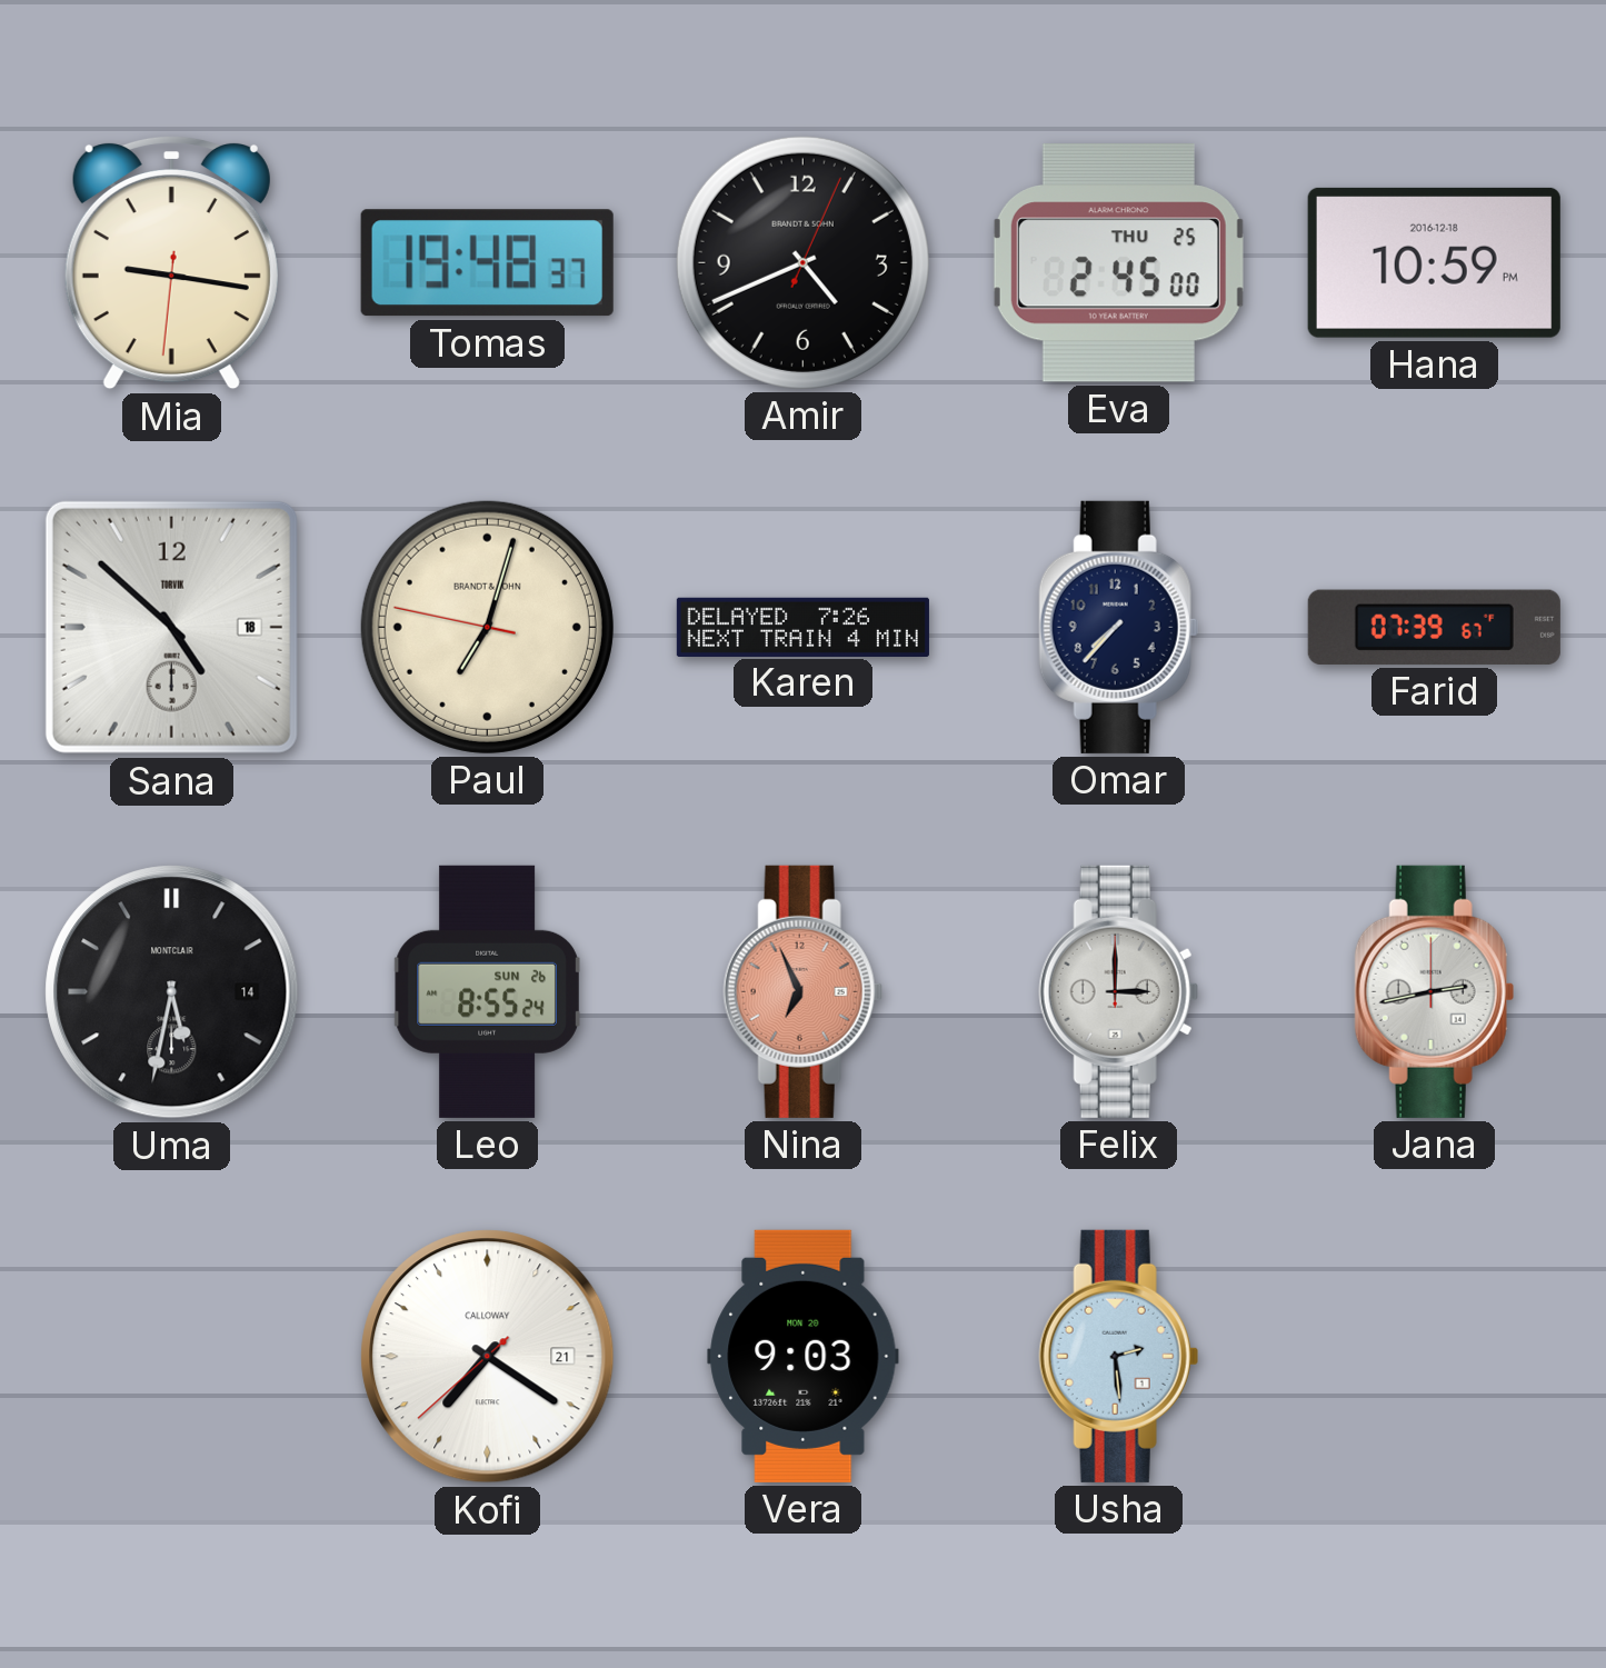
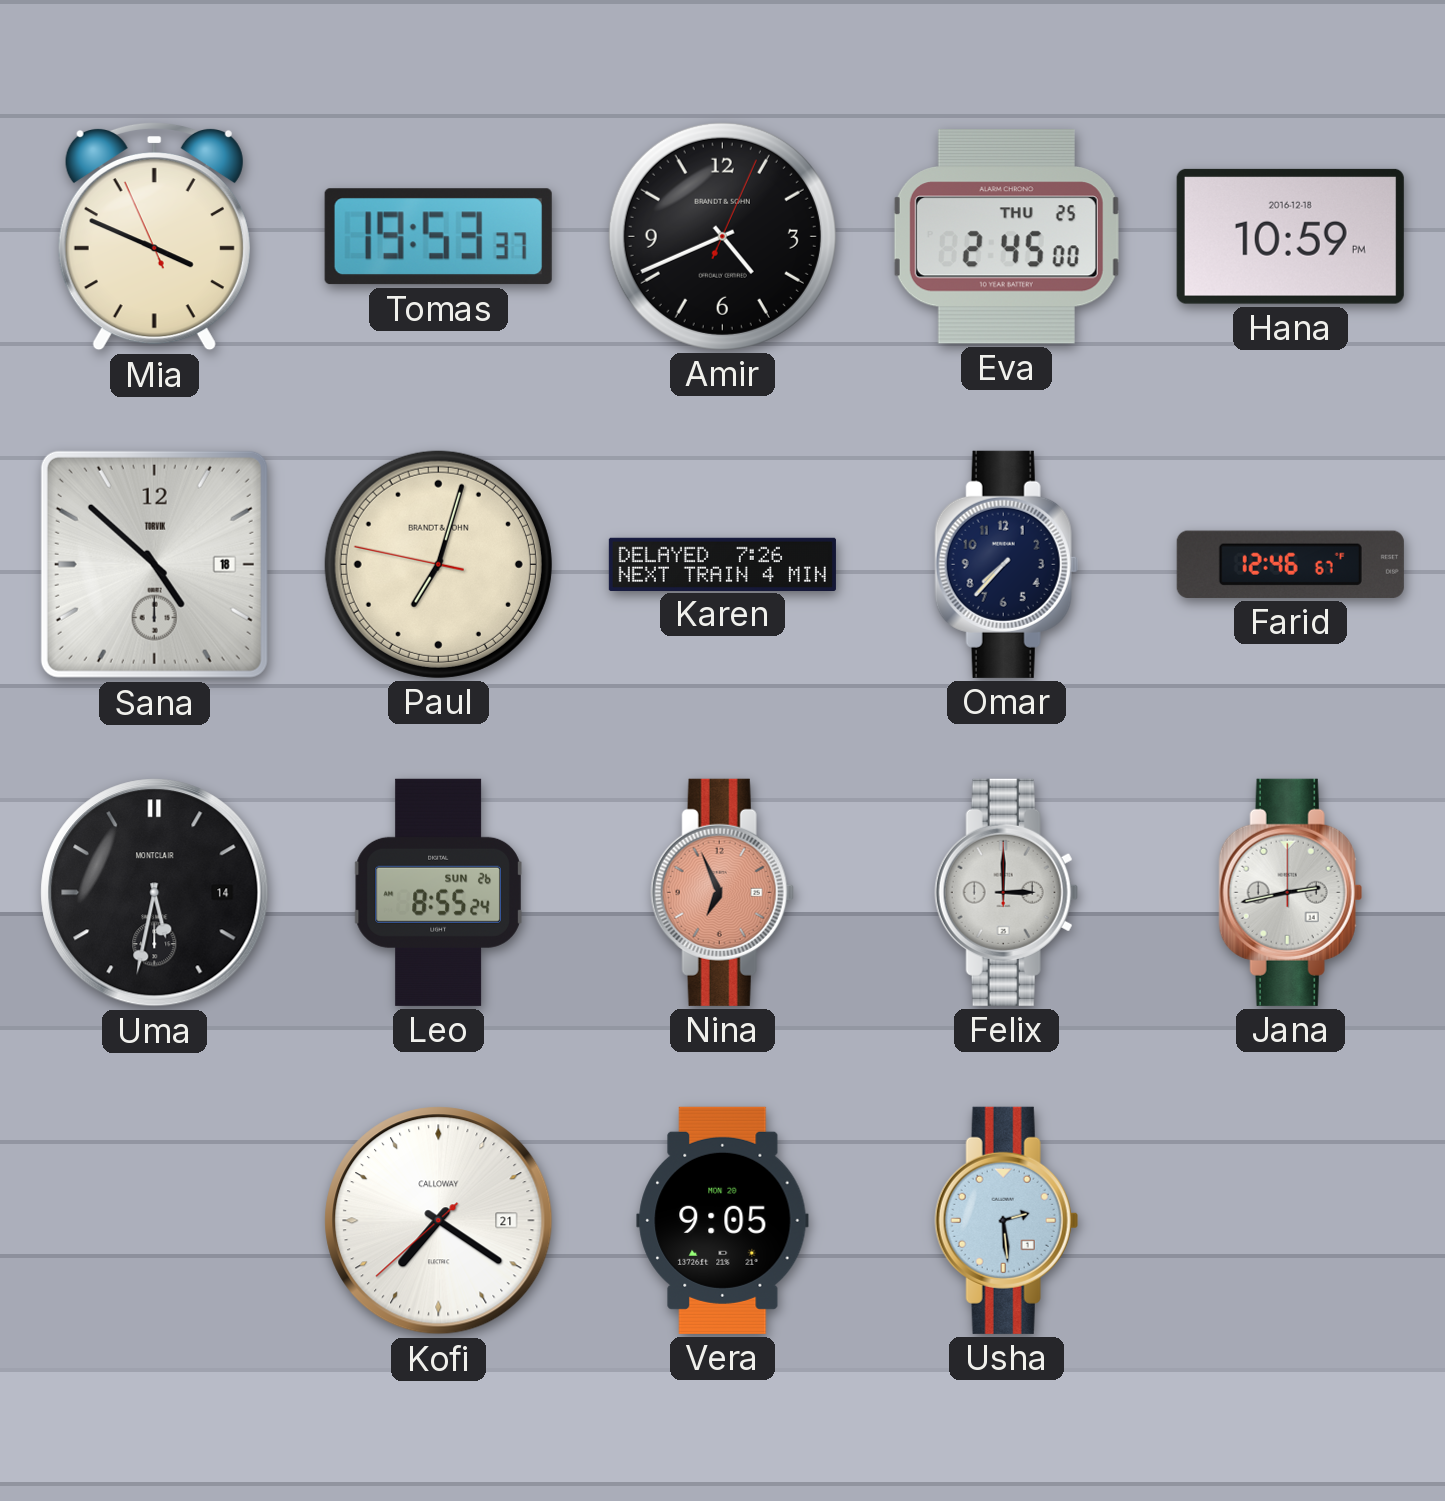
Mia: 9:16 -> 3:48 (154, 236)
Tomas: 19:48 -> 19:53 (438, 237)
Farid: 07:39 -> 12:46 (1290, 564)
Vera: 9:03 -> 9:05 (723, 1220)
